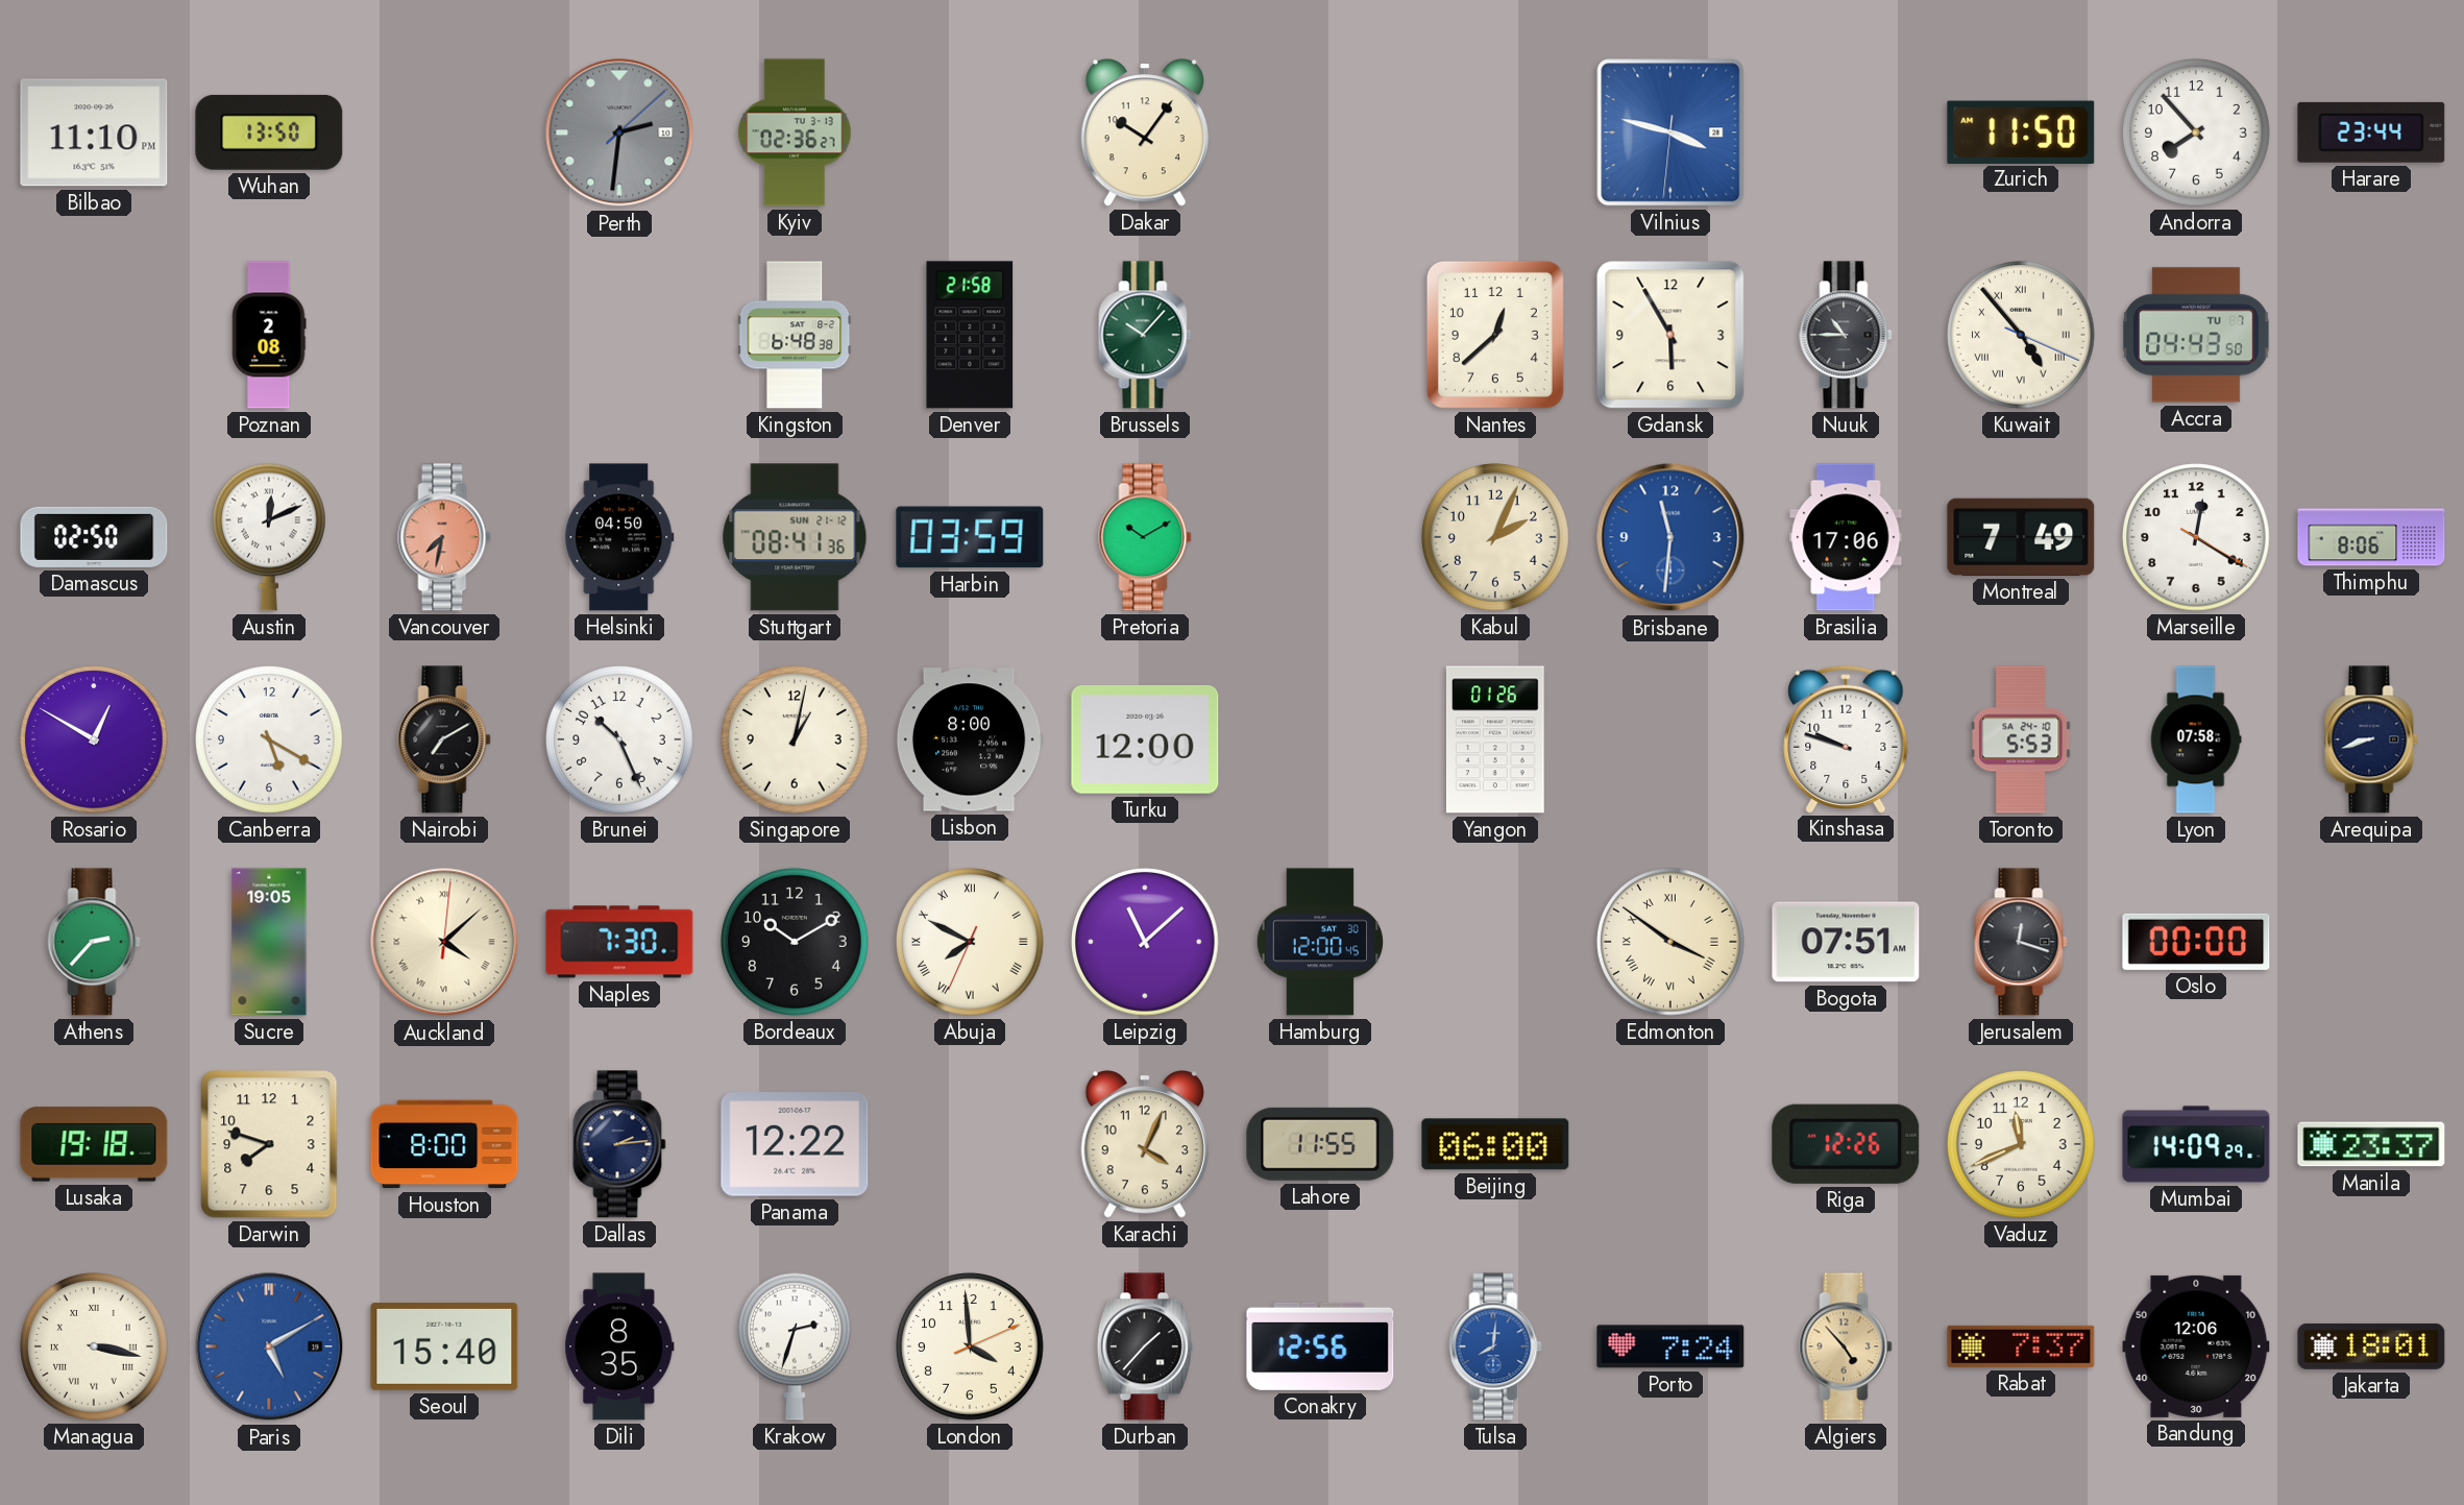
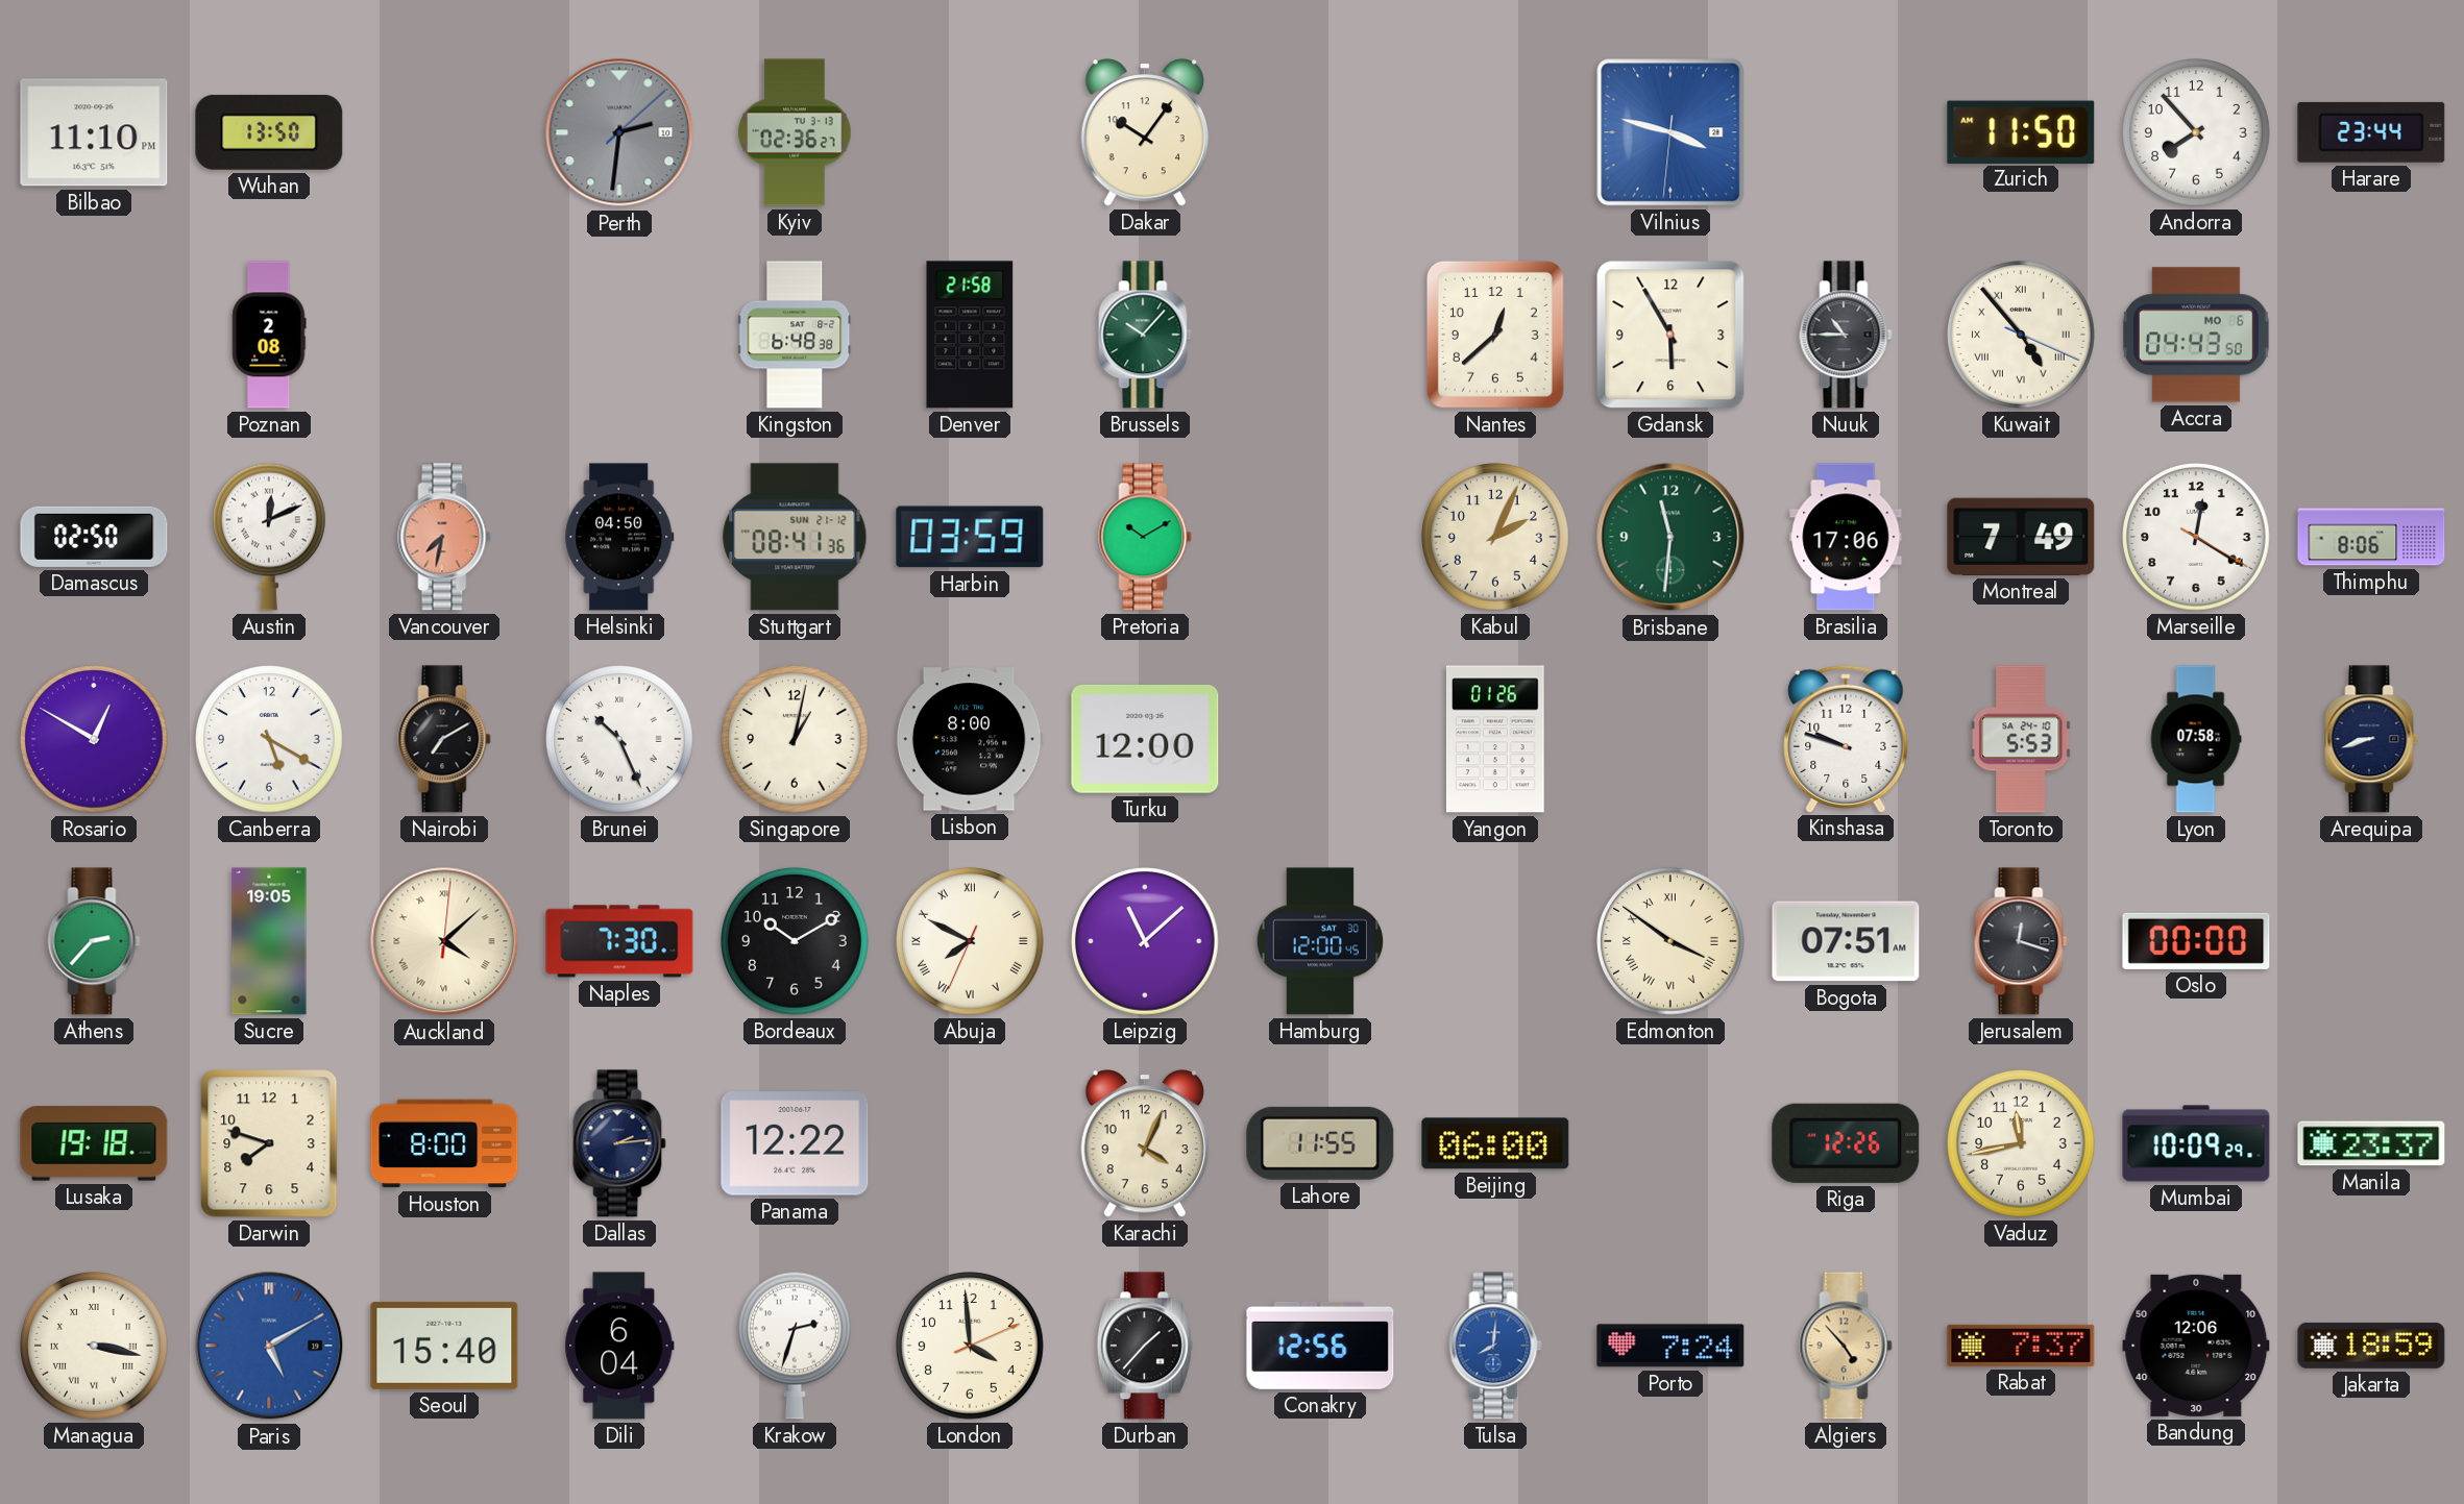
Accra date: TU 7 -> MO 6 (2196, 335)
Brisbane dial: blue -> green (1670, 537)
Brunei numerals: Arabic -> Roman (619, 739)
Vaduz: 11:41 -> 11:43 (2021, 1143)
Mumbai: 14:09 -> 10:09 (2196, 1143)
Dili: 8:35 -> 6:04 (619, 1346)
Jakarta: 18:01 -> 18:59 (2371, 1346)
